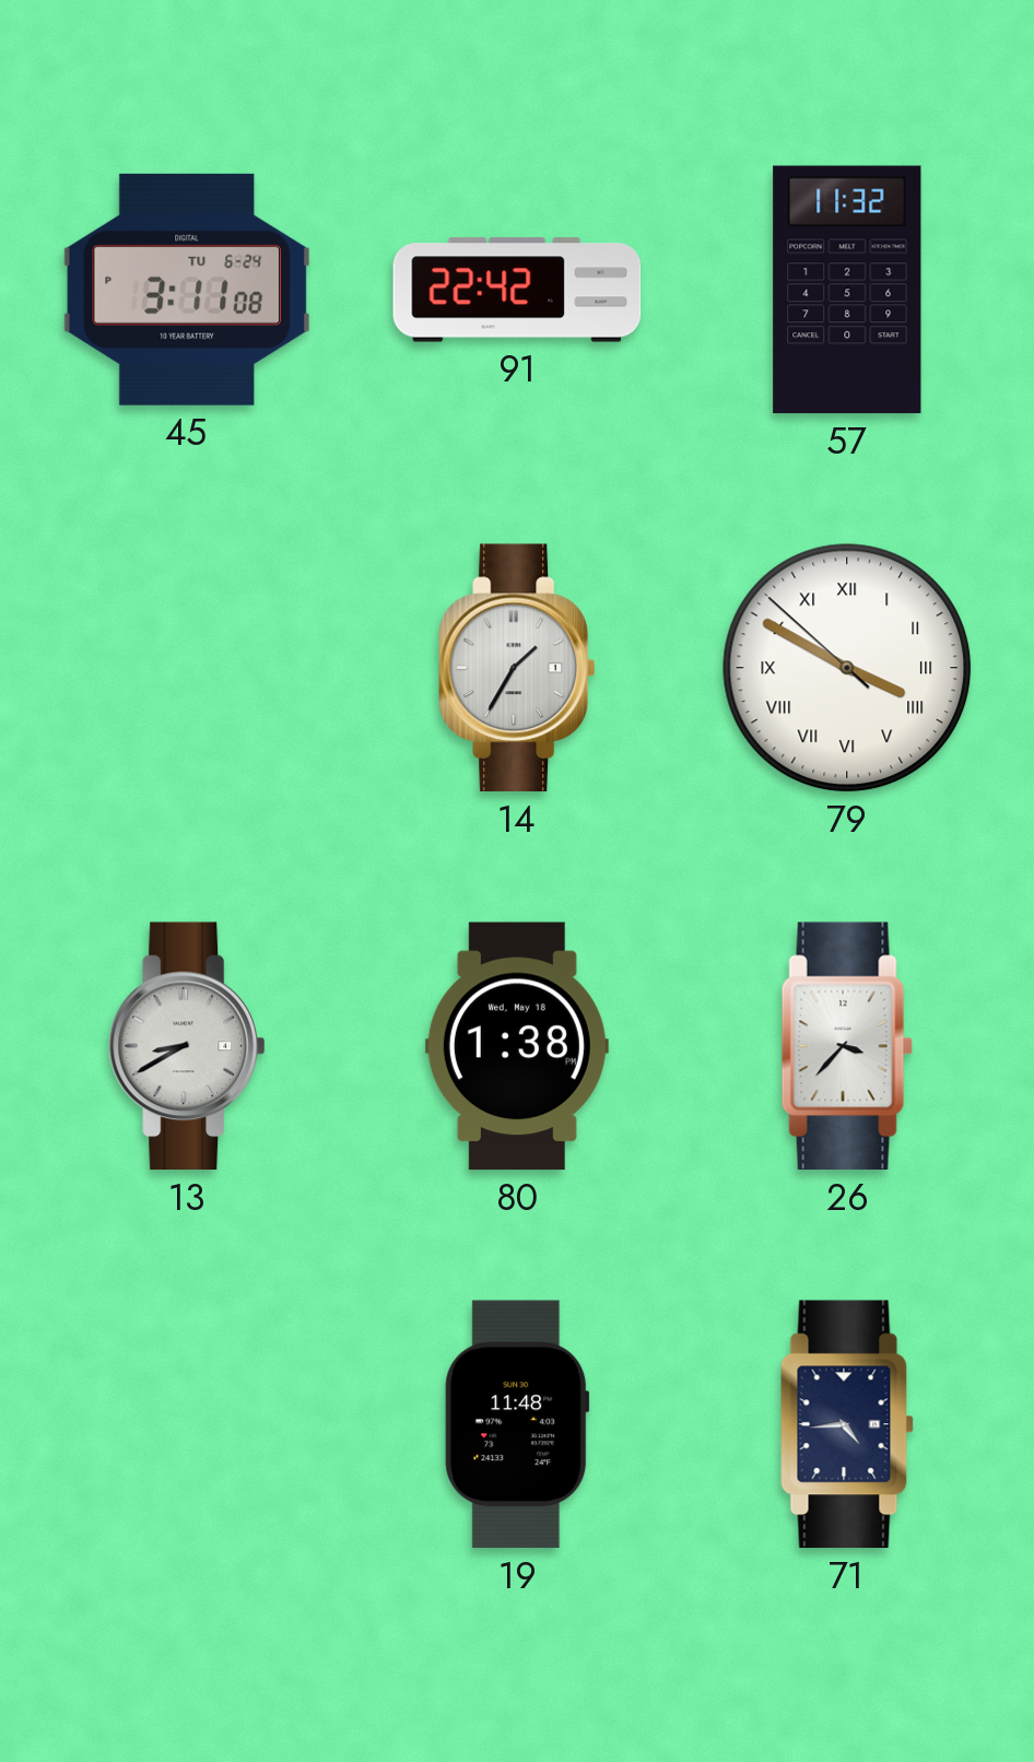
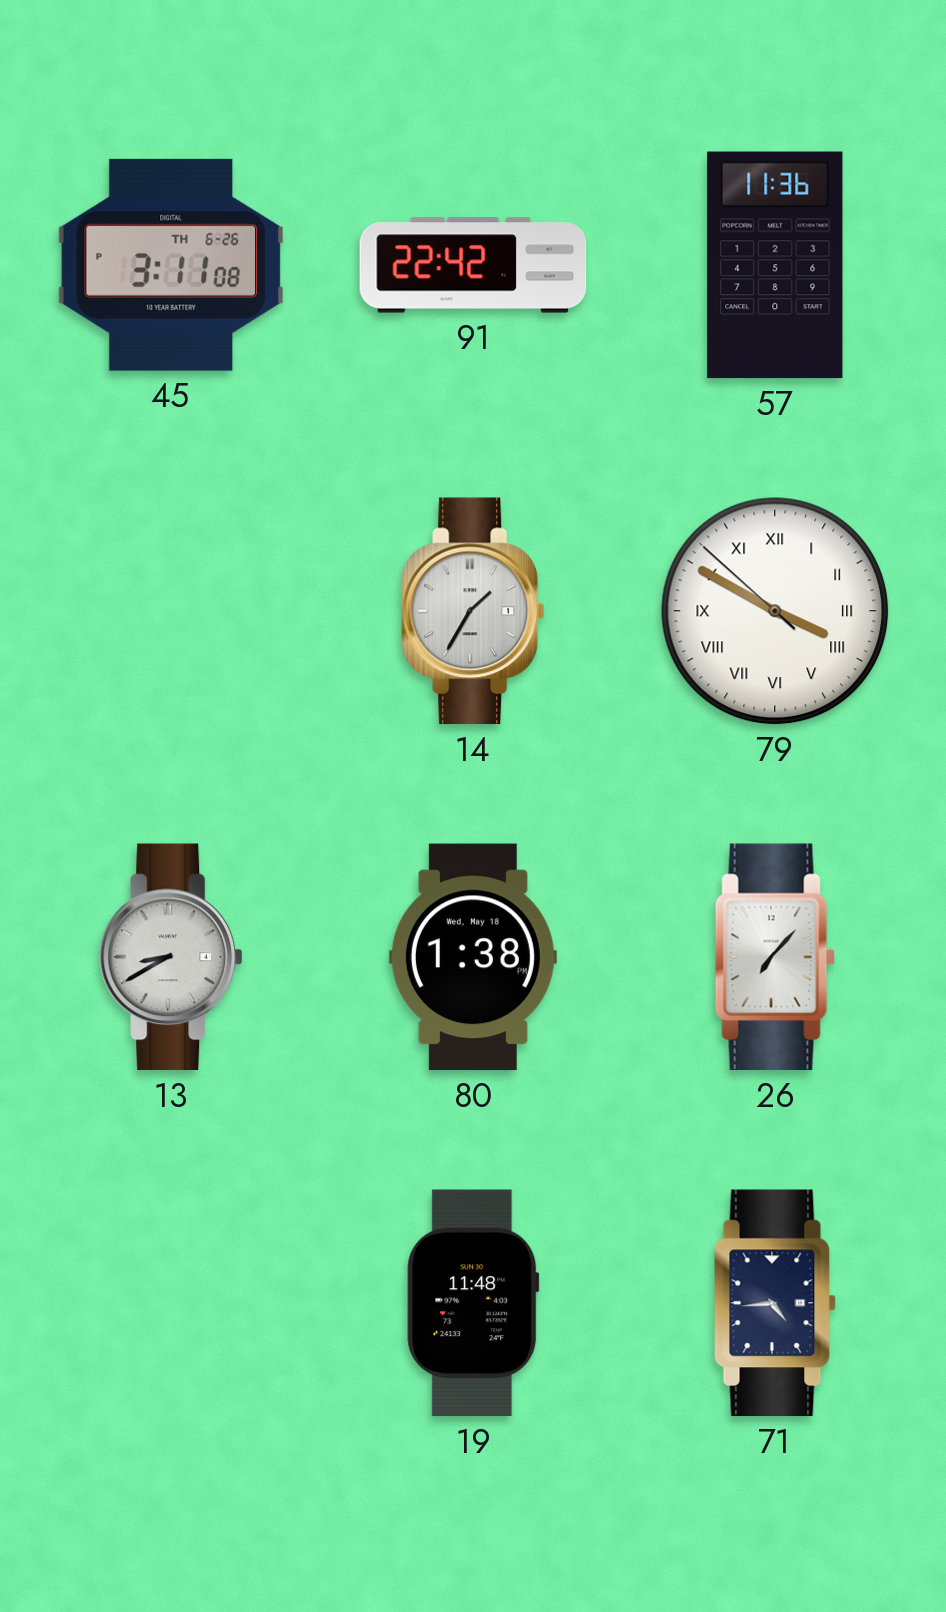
45 date: TU 6-24 -> TH 6-26 (170, 265)
57: 11:32 -> 11:36 (775, 265)
26: 3:37 -> 7:07 (775, 957)
